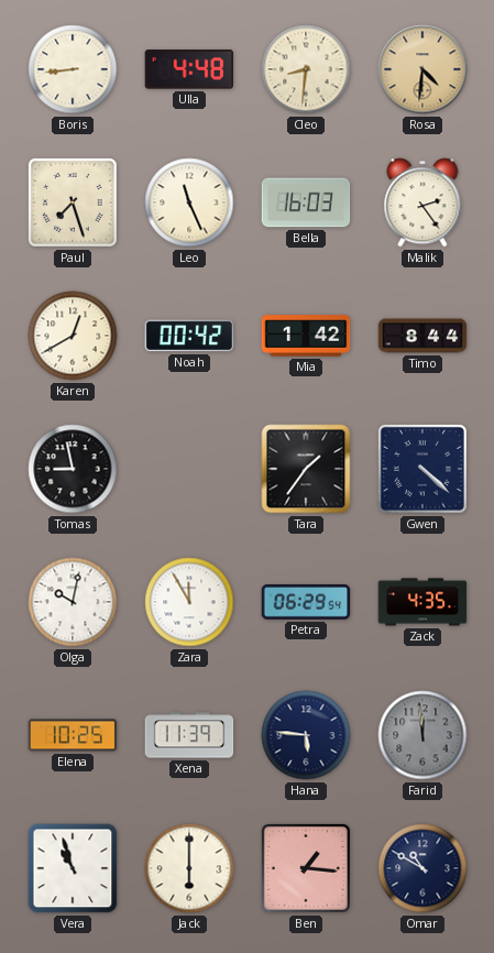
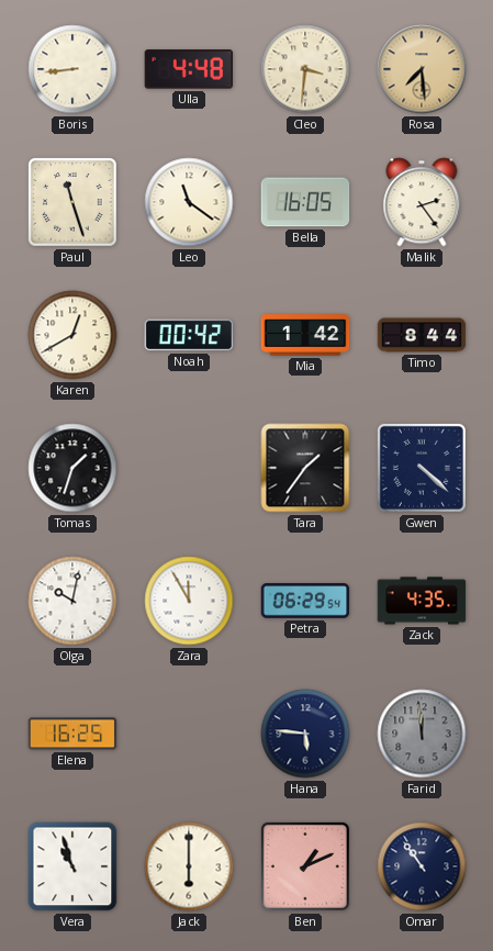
Cleo: 8:31 -> 3:31 (305, 69)
Rosa: 4:31 -> 7:29 (422, 69)
Paul: 7:27 -> 11:27 (72, 202)
Leo: 11:26 -> 11:21 (189, 202)
Bella: 16:03 -> 16:05 (305, 202)
Tomas: 8:58 -> 1:33 (72, 468)
Elena: 10:25 -> 16:25 (72, 734)
Xena: 11:39 -> none (189, 735)
Ben: 1:16 -> 1:11 (305, 866)
Omar: 10:50 -> 10:54 (422, 866)
